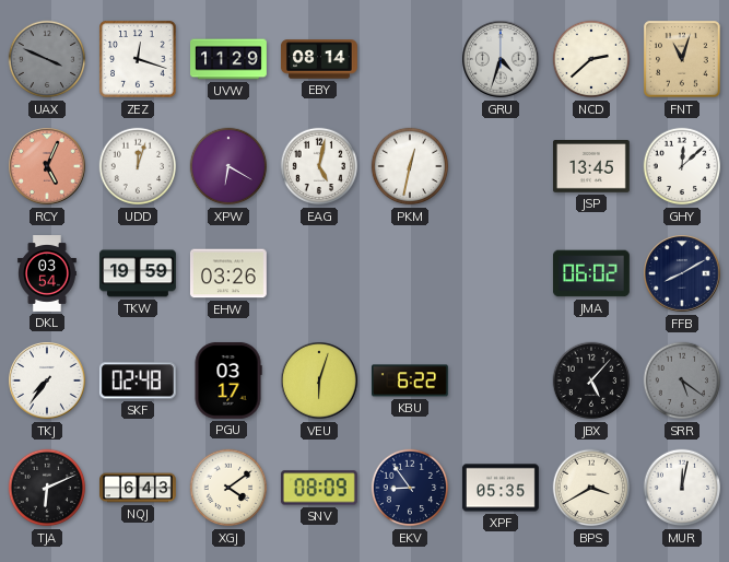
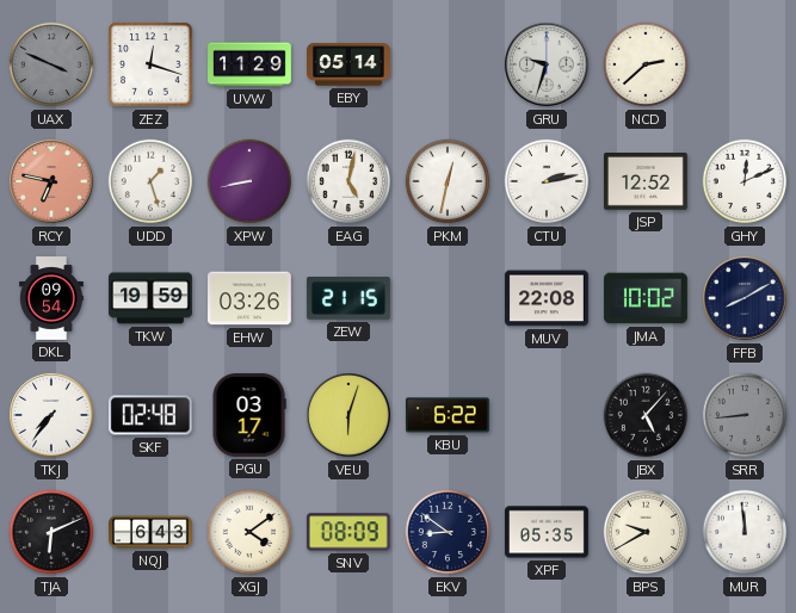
EBY: 08:14 -> 05:14 (350, 64)
GRU: 4:33 -> 9:33 (547, 64)
FNT: 11:03 -> none (682, 59)
RCY: 5:04 -> 6:47 (51, 181)
UDD: 12:03 -> 1:27 (150, 181)
XPW: 6:20 -> 8:43 (249, 181)
CTU: none -> 2:13 (547, 181)
JSP: 13:45 -> 12:52 (646, 182)
GHY: 12:08 -> 12:11 (745, 181)
DKL: 03:54 -> 09:54 (53, 299)
ZEW: none -> 21:15 (348, 298)
MUV: none -> 22:08 (547, 298)
JMA: 06:02 -> 10:02 (646, 298)
SRR: 5:21 -> 8:44 (745, 415)
EKV: 8:54 -> 8:51 (448, 532)
BPS: 3:40 -> 9:40 (646, 532)
MUR: 12:02 -> 11:59 (745, 532)
